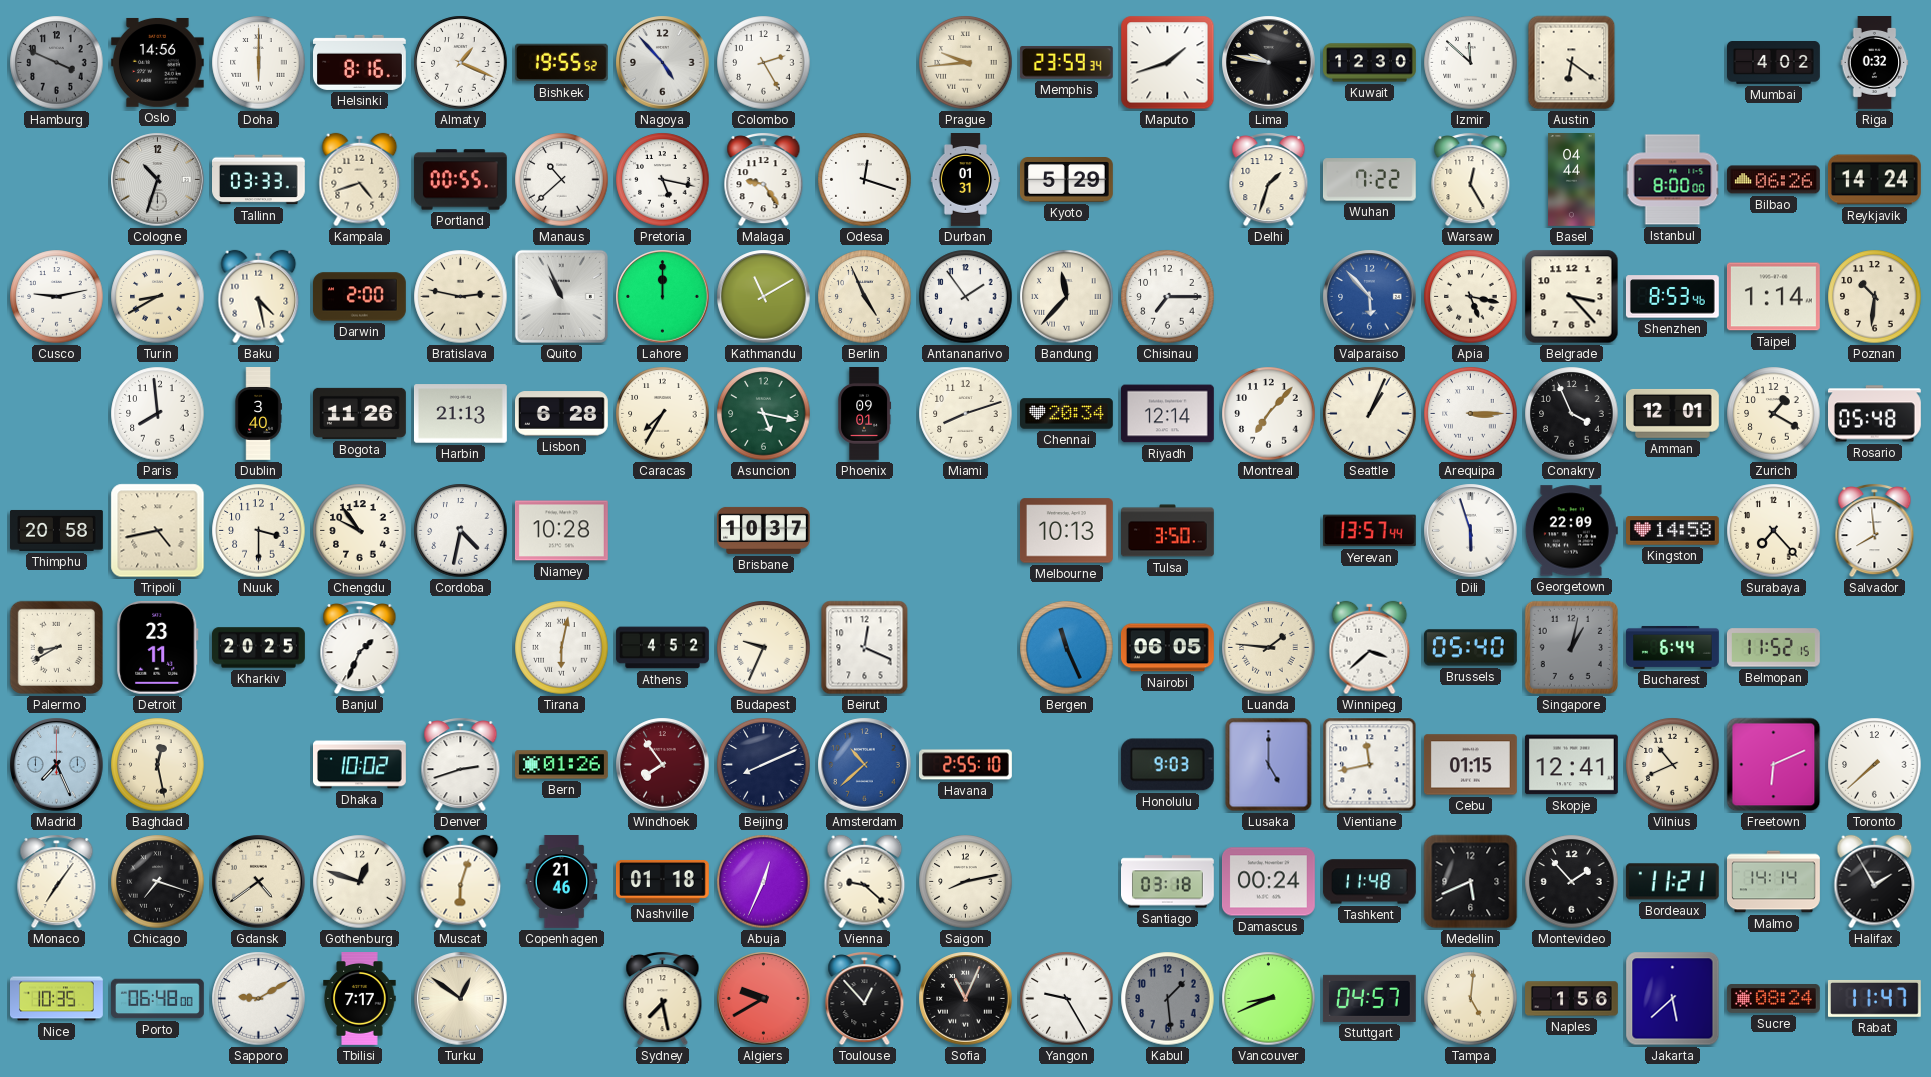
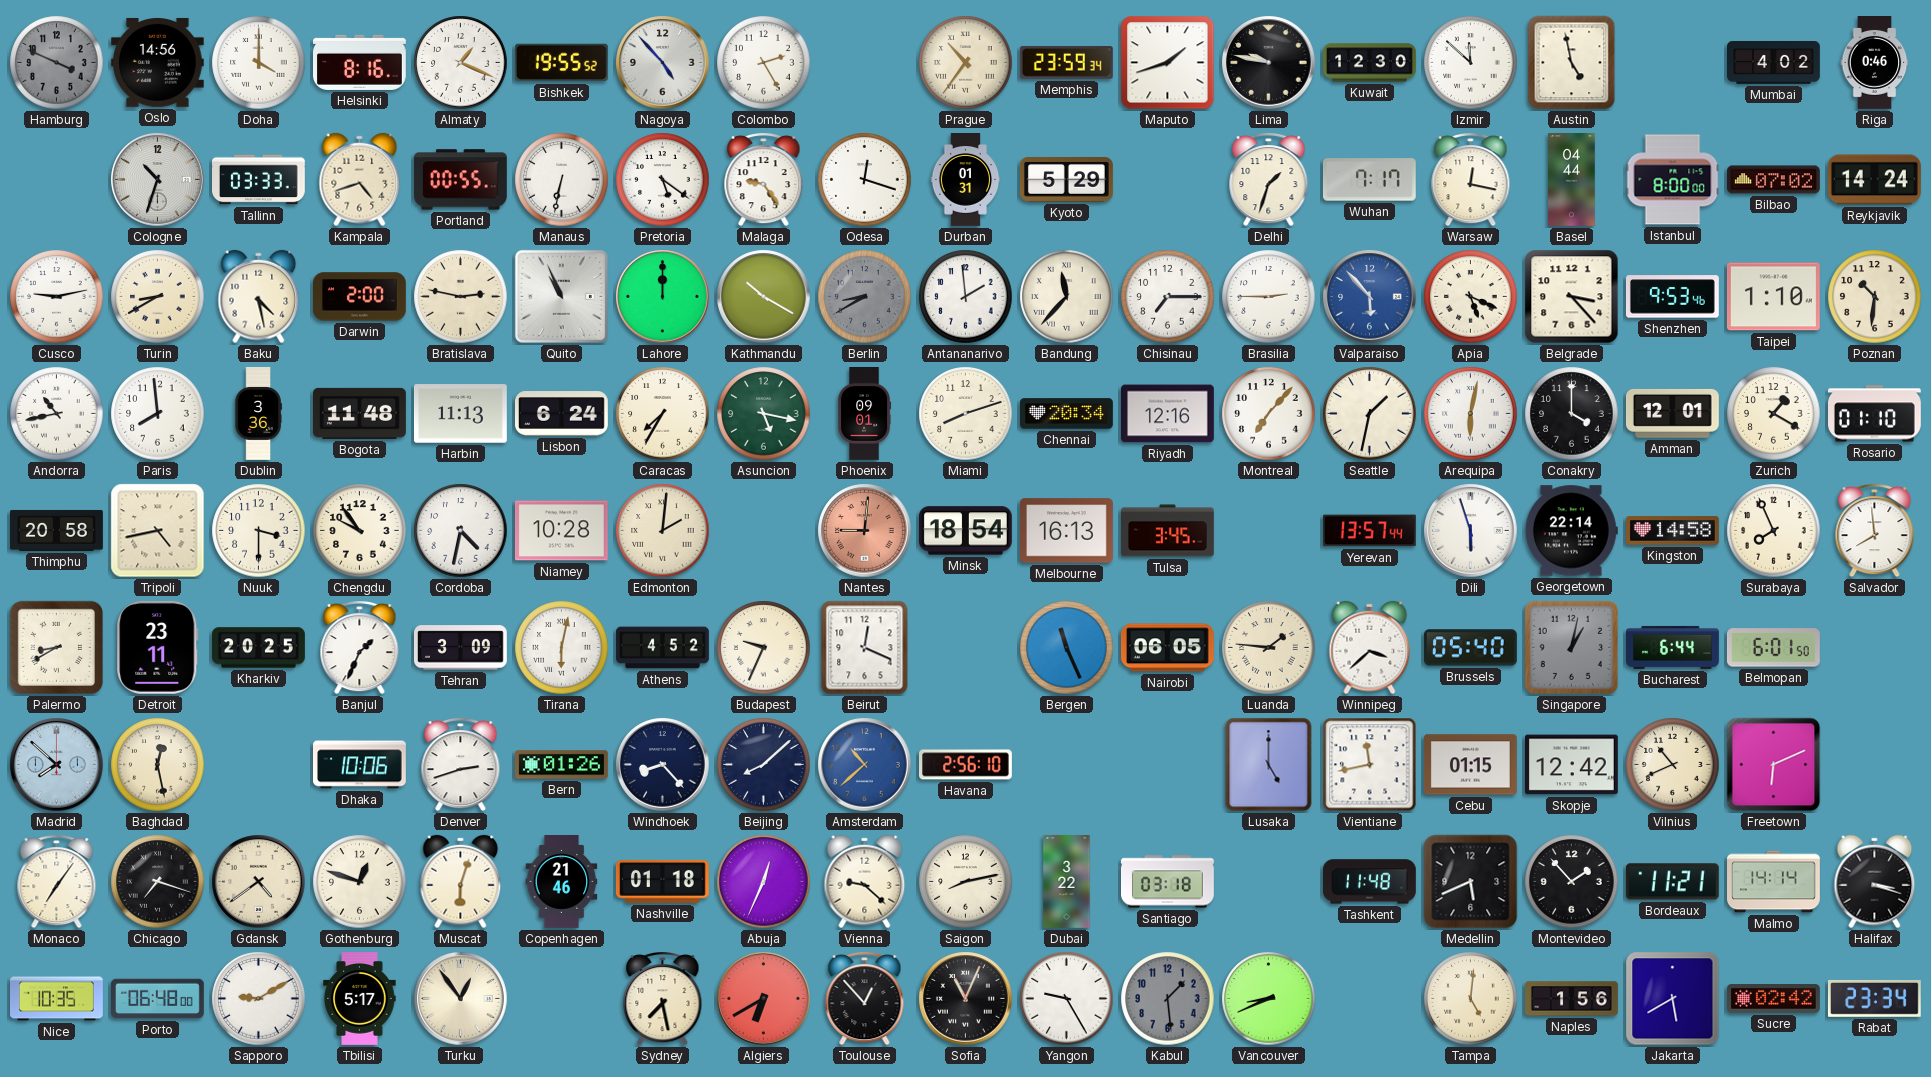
Doha: 6:00 -> 4:00 (259, 63)
Prague: 9:44 -> 10:36 (966, 63)
Austin: 6:21 -> 4:58 (1572, 63)
Riga: 0:32 -> 0:46 (1875, 63)
Manaus: 10:38 -> 6:32 (562, 180)
Pretoria: 5:17 -> 5:21 (663, 180)
Wuhan: 7:22 -> 7:17 (1369, 180)
Warsaw: 12:25 -> 12:17 (1471, 180)
Bilbao: 06:26 -> 07:02 (1774, 180)
Kathmandu: 11:10 -> 10:20 (764, 297)
Berlin: 4:56 -> 8:40 (865, 297)
Berlin dial: cream -> grey (865, 297)
Antananarivo: 1:54 -> 1:59 (966, 297)
Brasilia: none -> 2:45 (1269, 297)
Apia: 5:17 -> 5:19 (1471, 297)
Shenzhen: 8:53 -> 9:53 (1672, 297)
Taipei: 1:14 -> 1:10 (1773, 297)
Andorra: none -> 10:43 (57, 414)
Dublin: 3:40 -> 3:36 (258, 414)
Bogota: 11:26 -> 11:48 (360, 413)
Harbin: 21:13 -> 11:13 (460, 414)
Lisbon: 6:28 -> 6:24 (562, 414)
Riyadh: 12:14 -> 12:16 (1168, 414)
Seattle: 1:04 -> 1:32 (1370, 414)
Arequipa: 3:15 -> 6:02 (1471, 414)
Conakry: 3:56 -> 4:00 (1572, 414)
Rosario: 05:48 -> 01:10 (1875, 414)
Edmonton: none -> 2:01 (663, 531)
Brisbane: 10:37 -> none (764, 530)
Nantes: none -> 9:01 (865, 531)
Minsk: none -> 18:54 (965, 531)
Melbourne: 10:13 -> 16:13 (1066, 531)
Tulsa: 3:50 -> 3:45 (1168, 531)
Georgetown: 22:09 -> 22:14 (1571, 531)
Surabaya: 7:23 -> 7:56 (1774, 531)
Tehran: none -> 3:09 (461, 648)
Belmopan: 11:52 -> 6:01 (1773, 648)
Madrid: 7:26 -> 7:52 (57, 765)
Dhaka: 10:02 -> 10:06 (360, 765)
Windhoek: 7:54 -> 8:23 (663, 765)
Windhoek dial: burgundy -> navy (663, 765)
Beijing: 8:11 -> 8:08 (764, 765)
Havana: 2:55 -> 2:56 (966, 765)
Honolulu: 9:03 -> none (1167, 765)
Skopje: 12:41 -> 12:42 (1571, 765)
Toronto: 7:38 -> none (1875, 765)
Dubai: none -> 3:22 (1067, 882)
Damascus: 00:24 -> none (1269, 882)
Halifax: 1:55 -> 3:18 (1875, 882)
Tbilisi: 7:17 -> 5:17 (360, 999)
Turku: 12:51 -> 12:54 (461, 999)
Algiers: 9:40 -> 6:40 (764, 999)
Stuttgart: 04:57 -> none (1369, 998)
Jakarta: 5:38 -> 5:40 (1673, 999)
Sucre: 08:24 -> 02:42 (1773, 999)
Rabat: 11:47 -> 23:34 (1874, 999)
